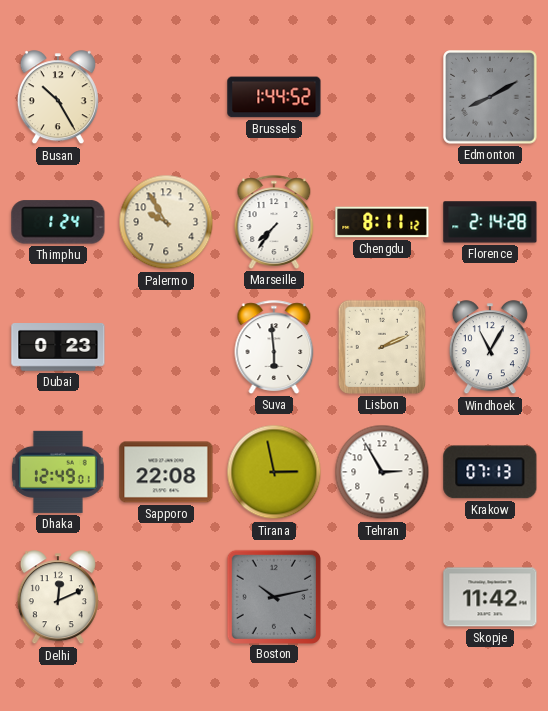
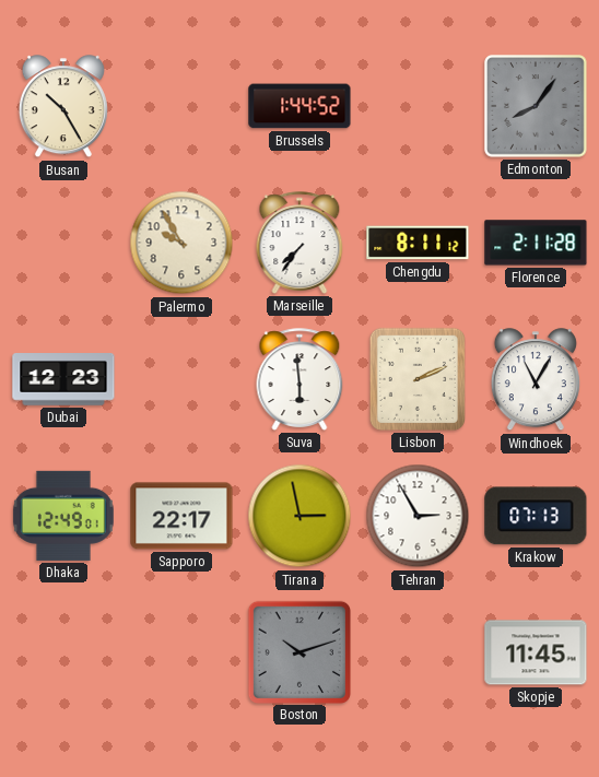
Edmonton: 8:10 -> 8:06 (536, 106)
Thimphu: 1:24 -> none (58, 222)
Florence: 2:14 -> 2:11 (536, 243)
Dubai: 0:23 -> 12:23 (63, 379)
Sapporo: 22:08 -> 22:17 (181, 516)
Delhi: 12:11 -> none (58, 598)
Boston: 10:13 -> 10:12 (298, 651)
Skopje: 11:42 -> 11:45 (536, 652)
